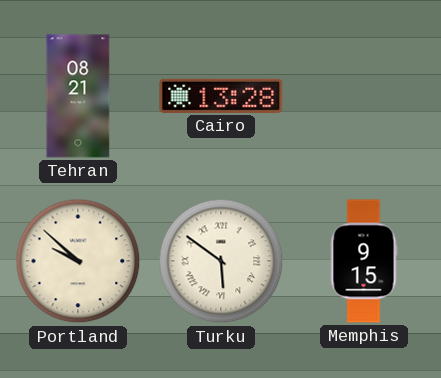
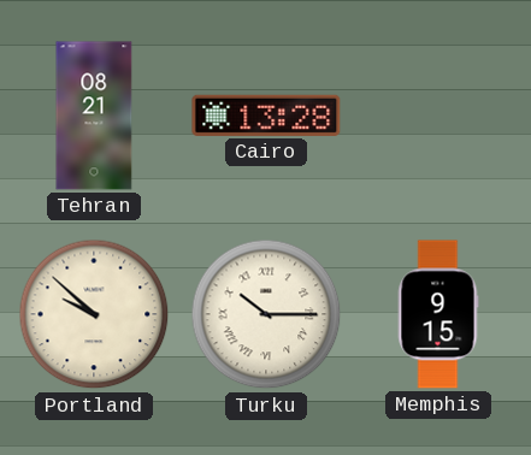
Turku: 5:51 -> 10:15 (266, 314)
